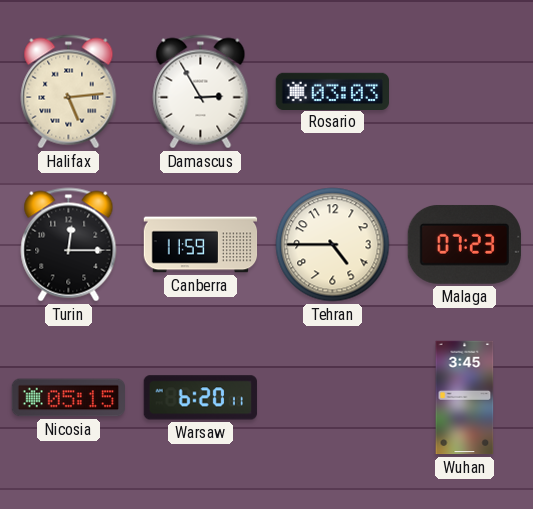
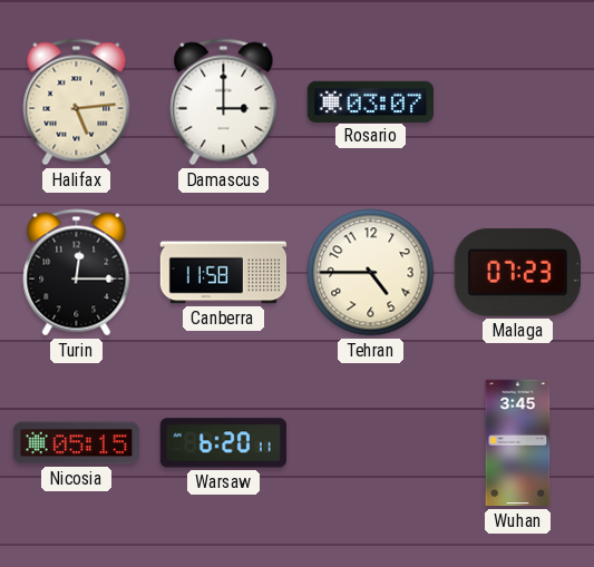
Damascus: 2:55 -> 3:00 (224, 102)
Rosario: 03:03 -> 03:07 (370, 101)
Canberra: 11:59 -> 11:58 (224, 273)
